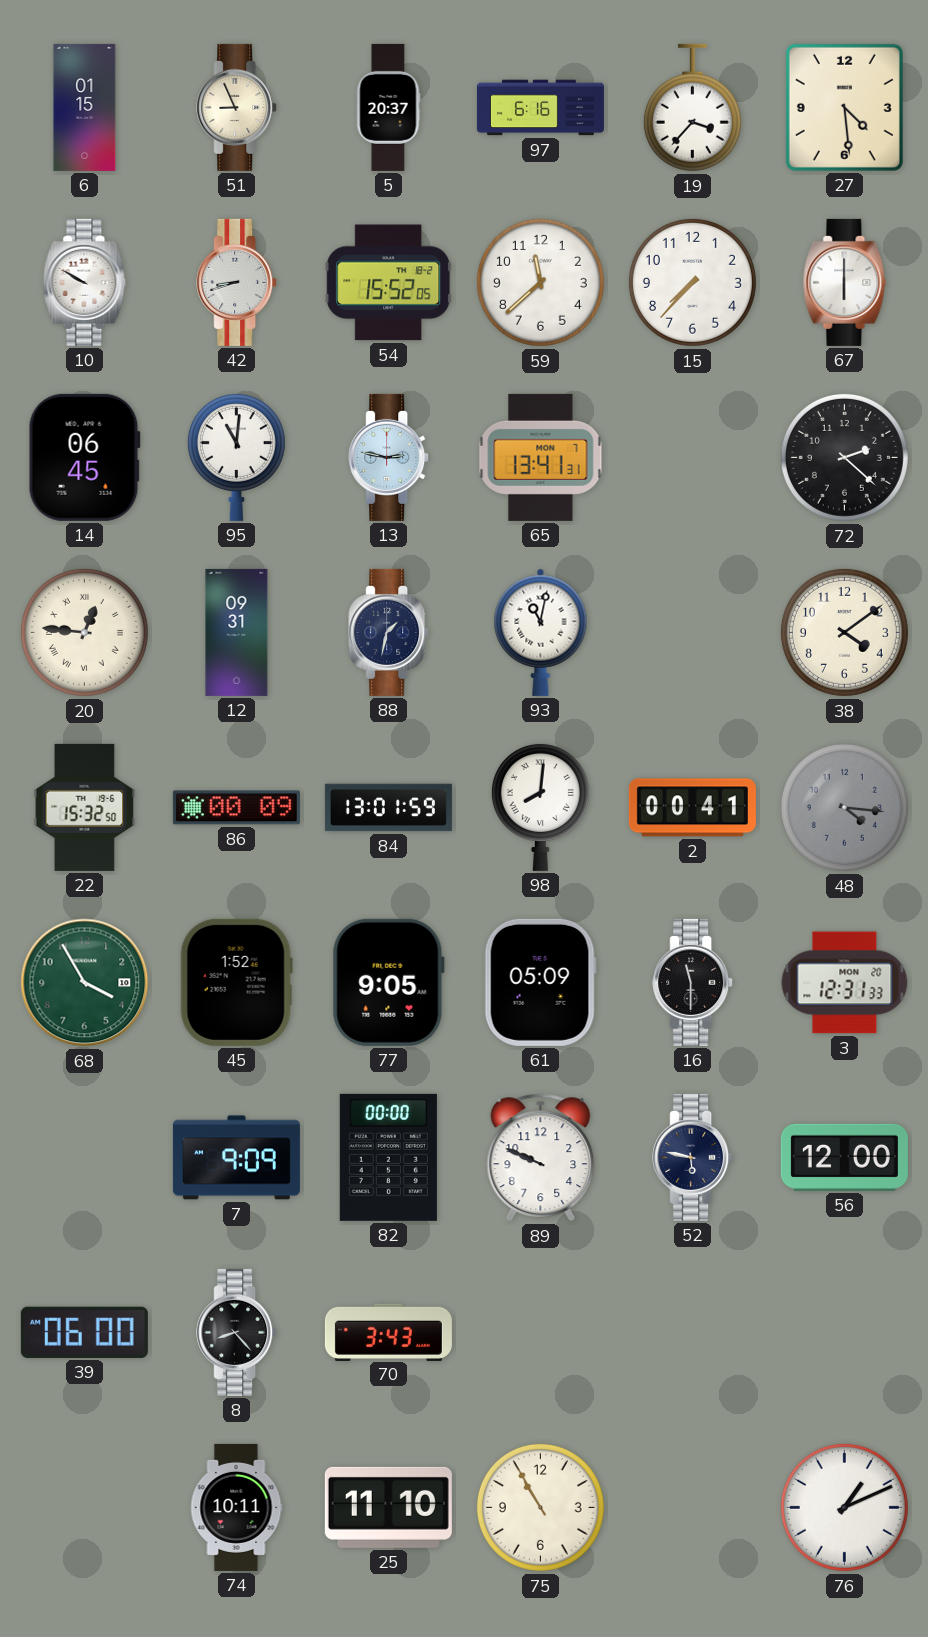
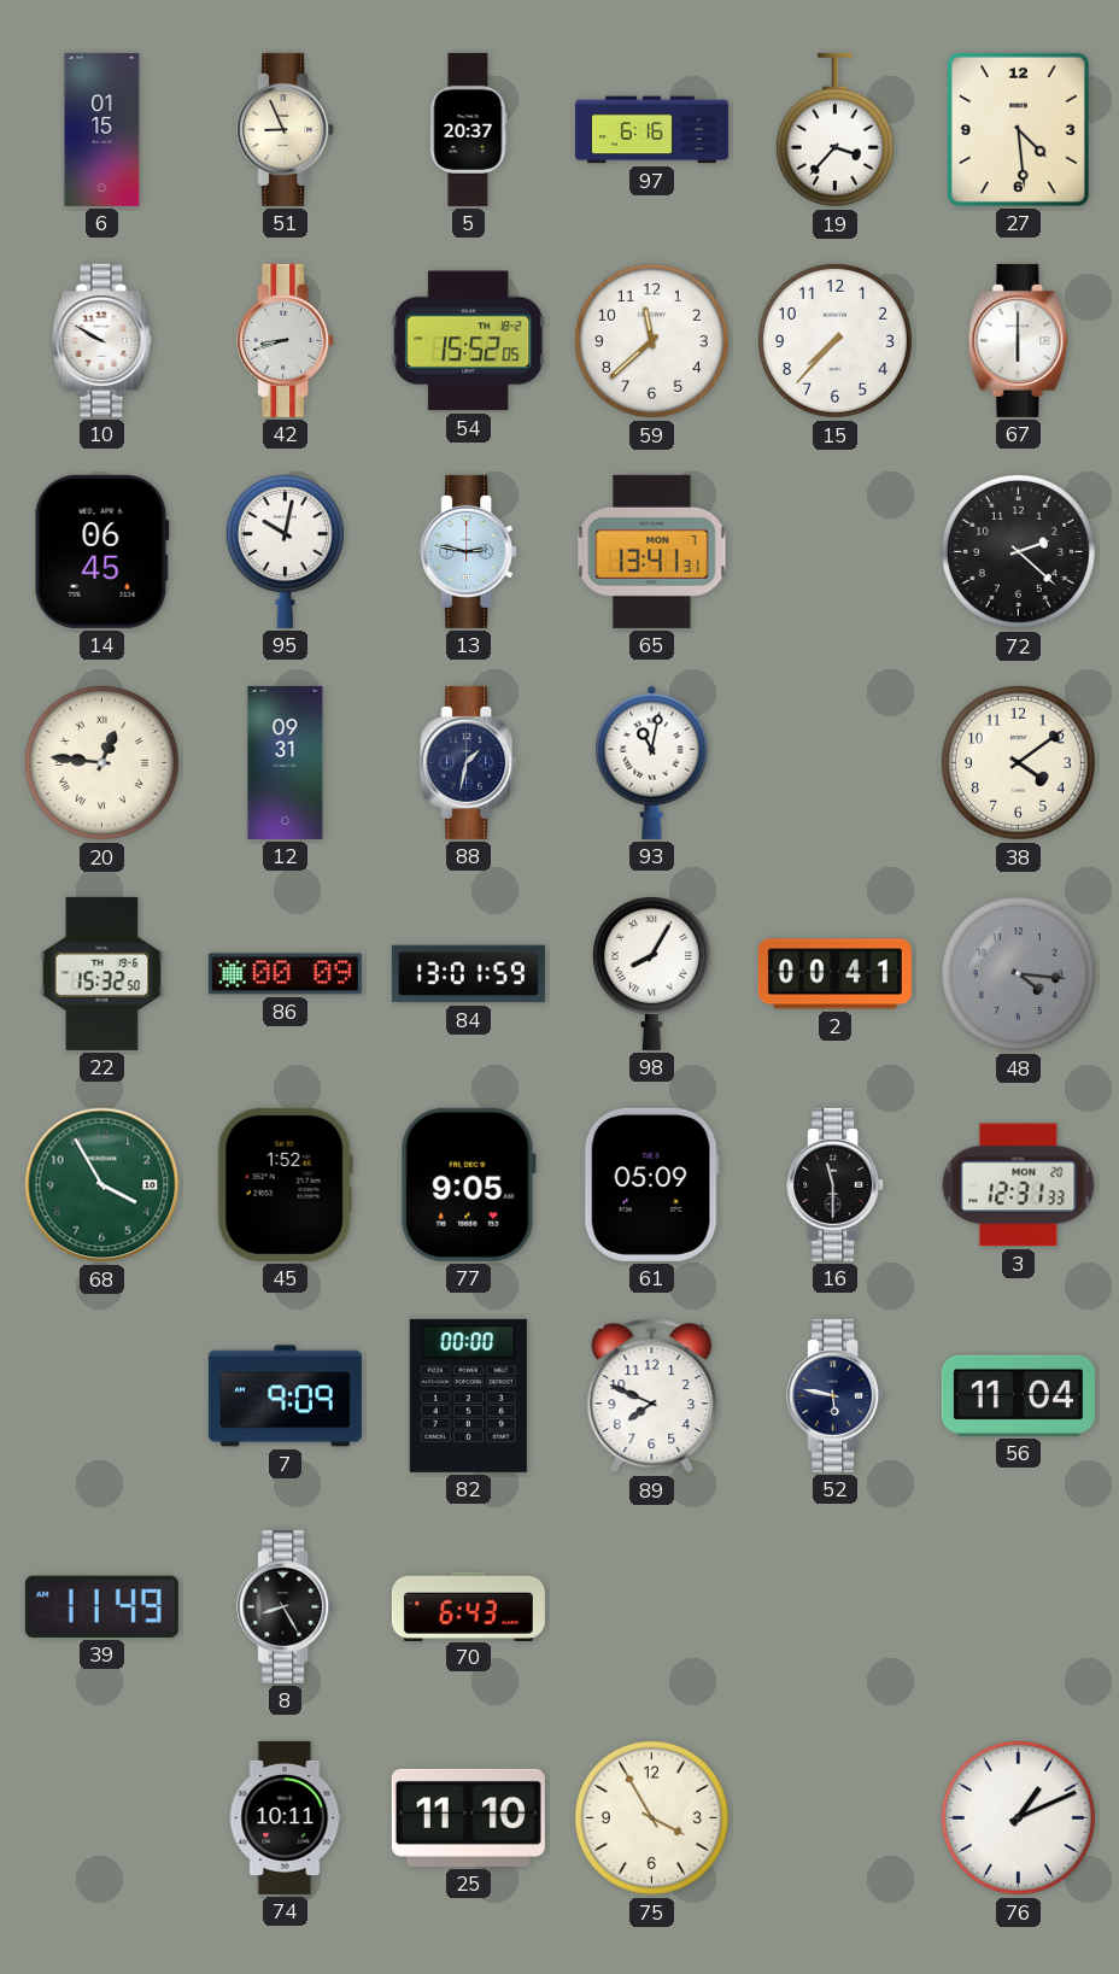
95: 11:01 -> 10:02 (285, 551)
98: 8:01 -> 8:05 (651, 973)
89: 9:49 -> 7:49 (652, 1396)
56: 12:00 -> 11:04 (1018, 1395)
39: 06:00 -> 11:49 (101, 1606)
8: 8:23 -> 8:25 (286, 1606)
70: 3:43 -> 6:43 (468, 1606)
75: 10:55 -> 3:55 (651, 1817)
